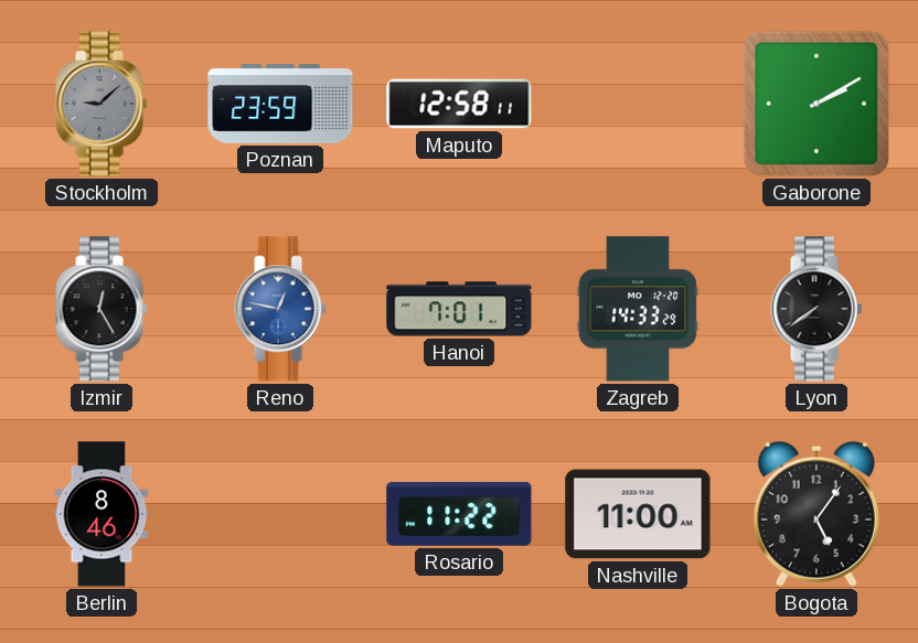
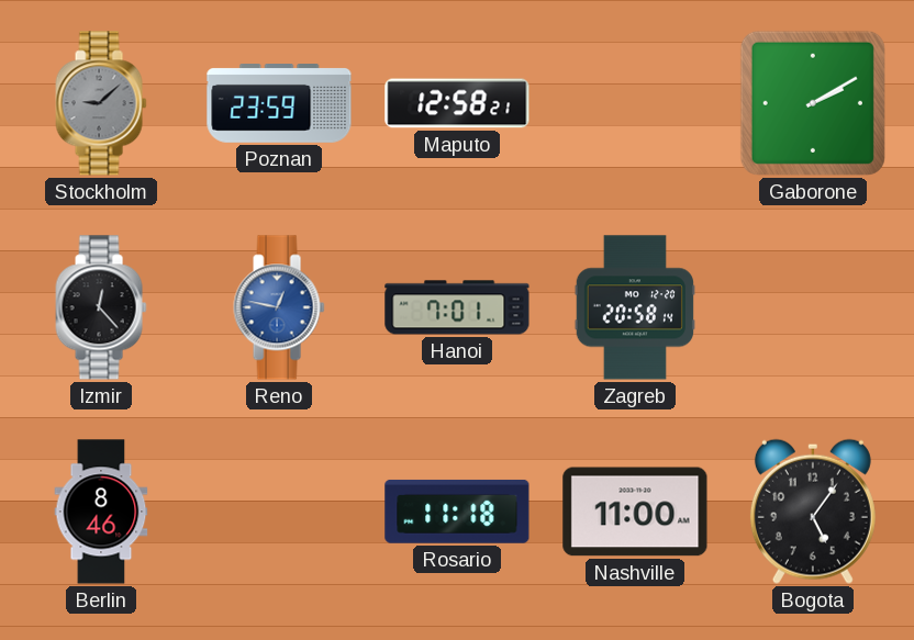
Maputo: 12:58:11 -> 12:58:21 (457, 103)
Izmir: 12:25 -> 12:23 (101, 307)
Zagreb: 14:33 -> 20:58 (635, 307)
Lyon: 7:39 -> none (816, 309)
Rosario: 11:22 -> 11:18 (457, 512)
